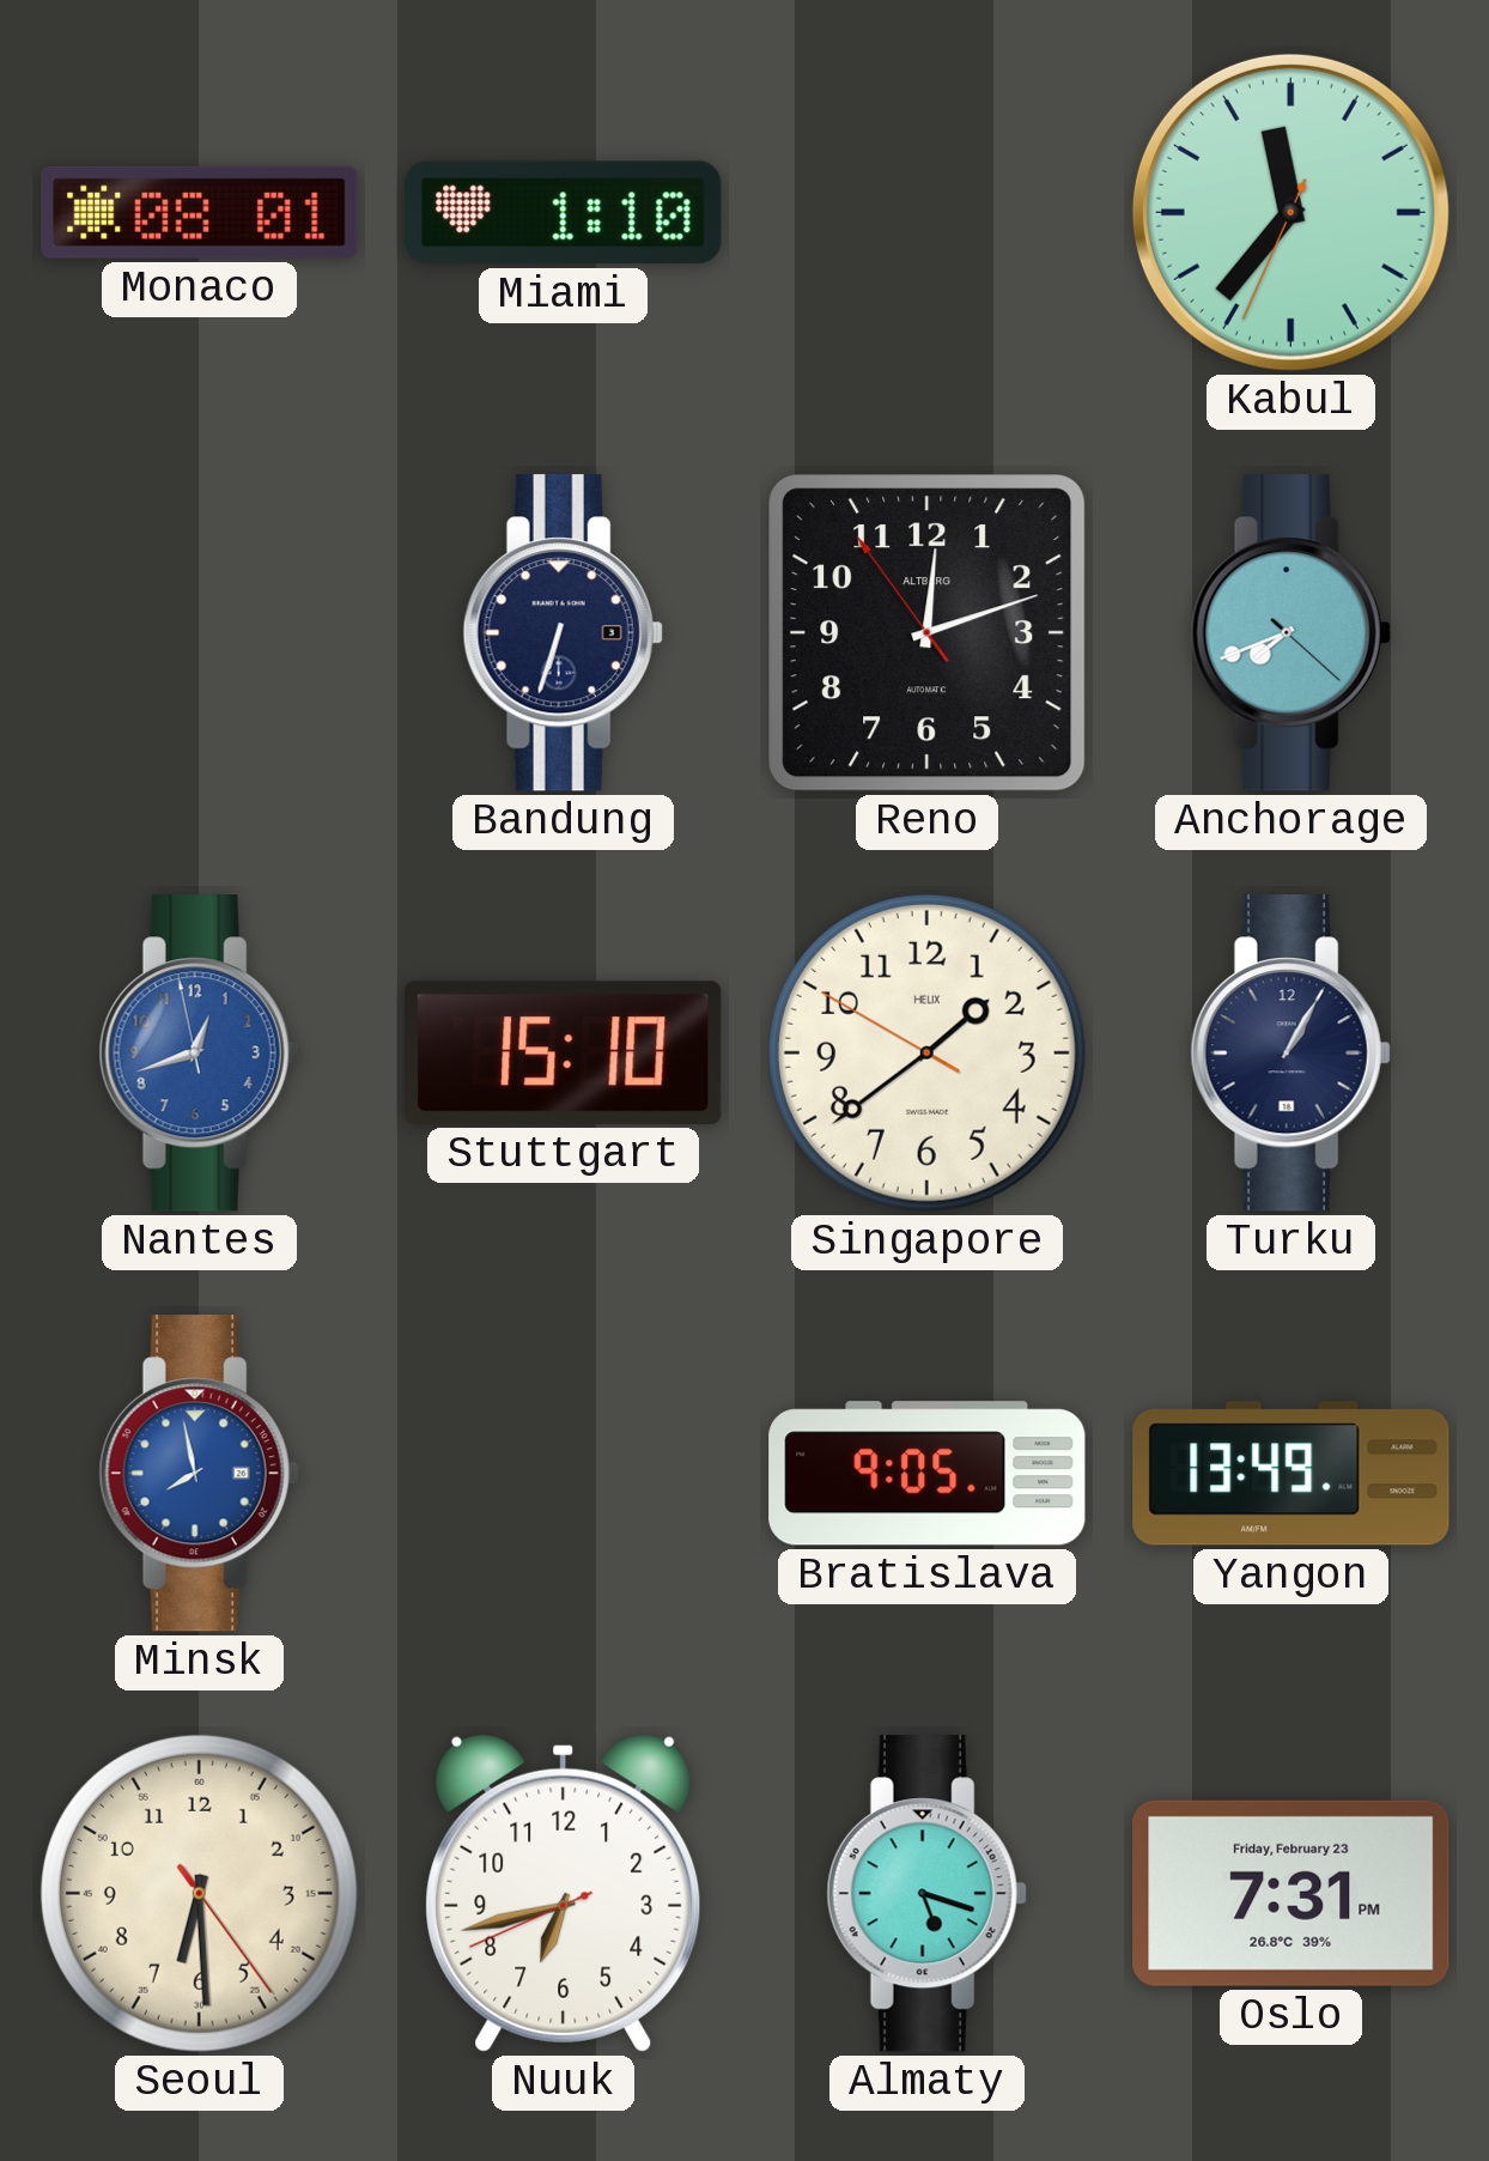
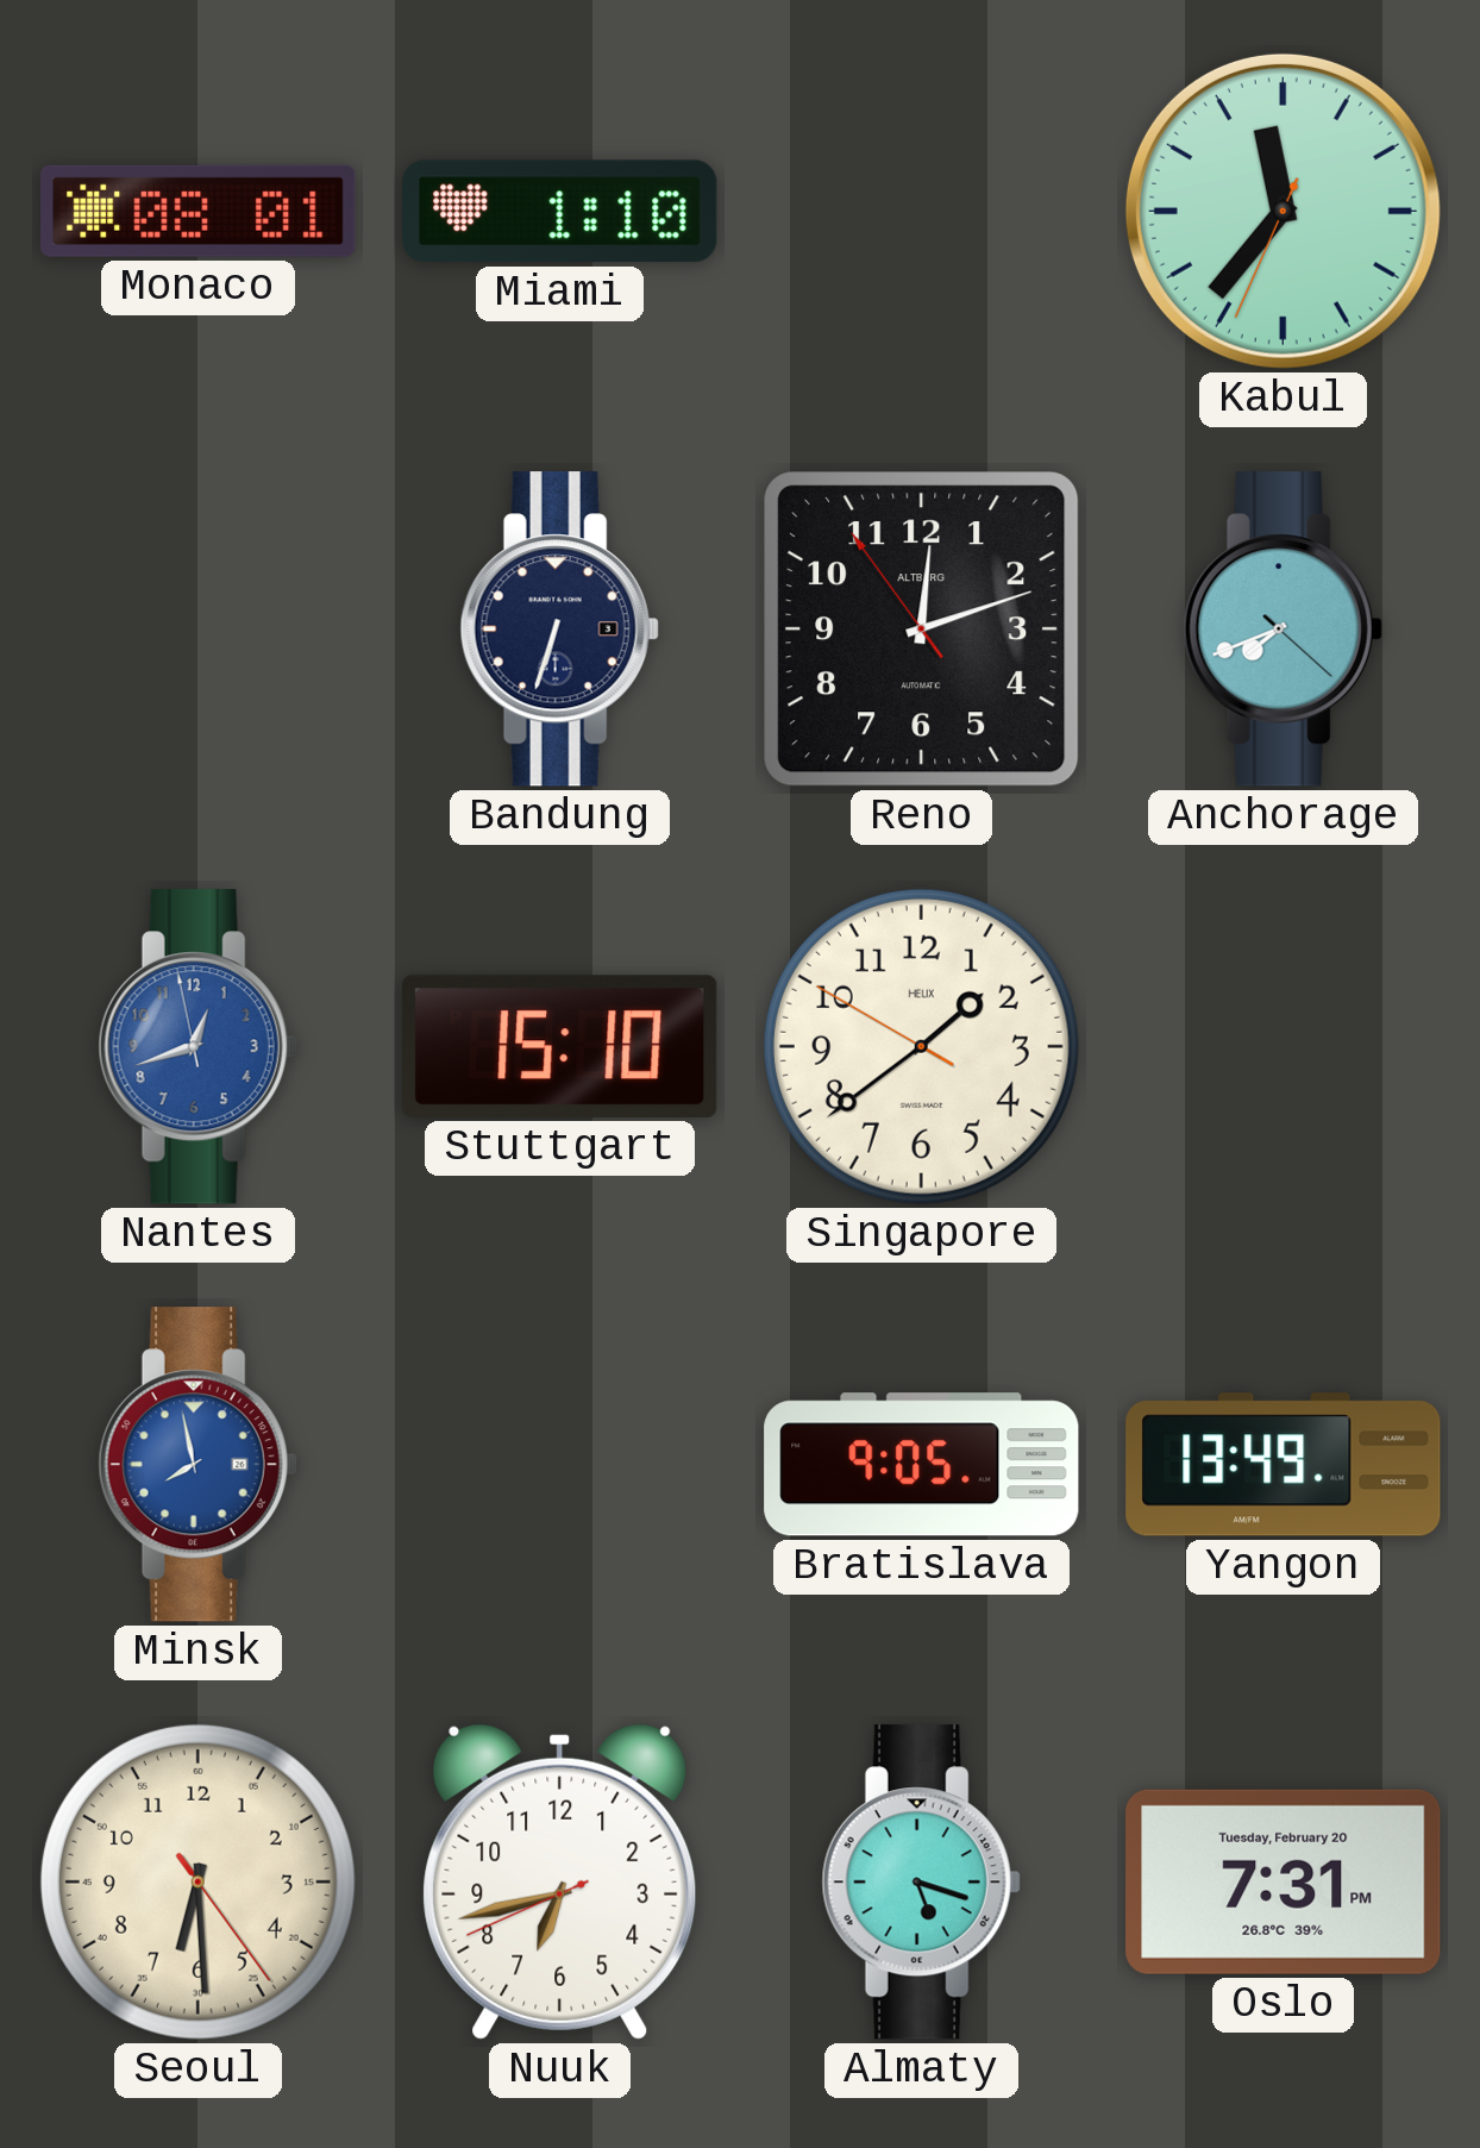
Turku: 1:05 -> none (1290, 1054)
Oslo date: Friday, February 23 -> Tuesday, February 20 (1284, 1881)
